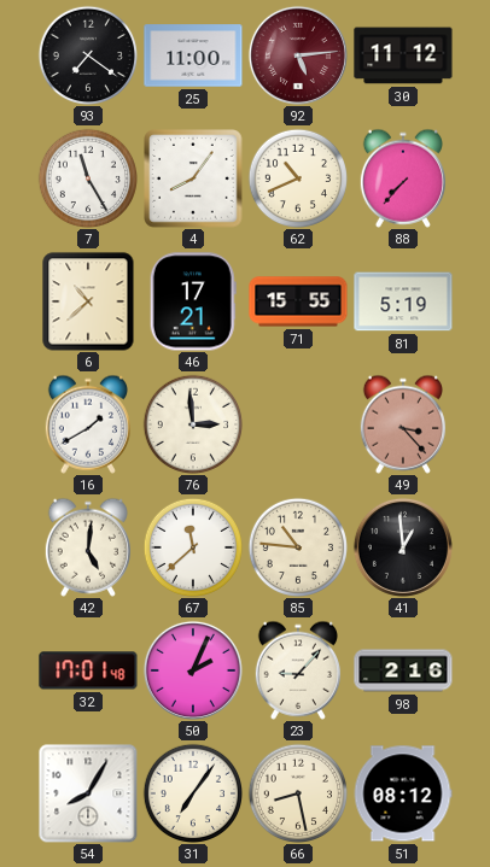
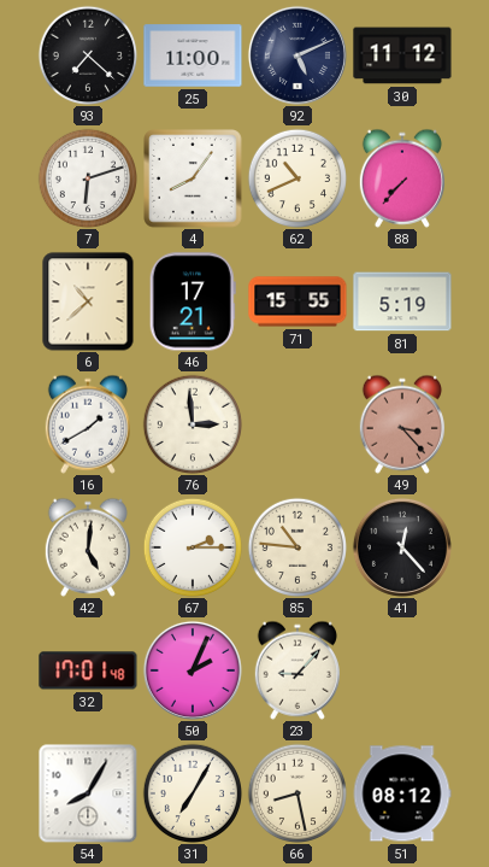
93: 7:21 -> 7:22 (87, 54)
92: 5:14 -> 5:11 (297, 55)
92 dial: burgundy -> navy (297, 55)
7: 11:25 -> 6:12 (87, 177)
67: 11:38 -> 2:15 (192, 546)
41: 12:59 -> 12:23 (402, 547)
98: 2:16 -> none (403, 670)
31: 7:06 -> 7:05 (192, 792)
